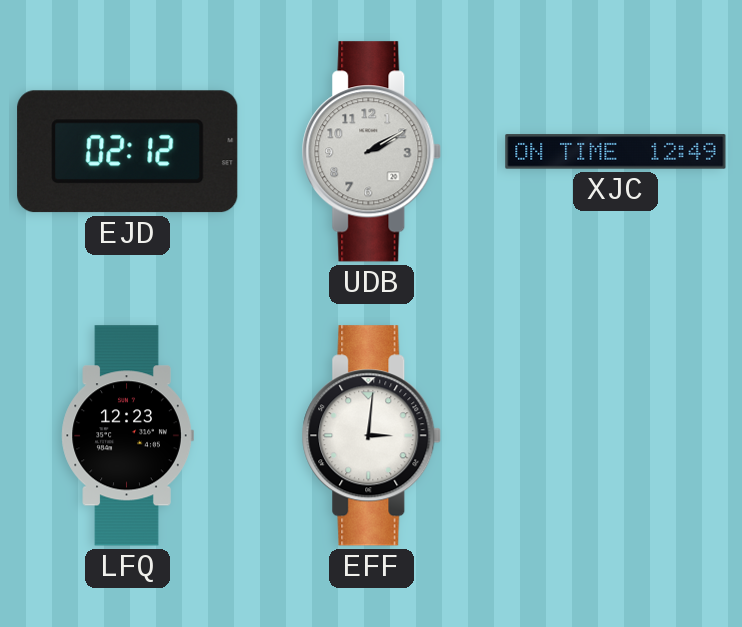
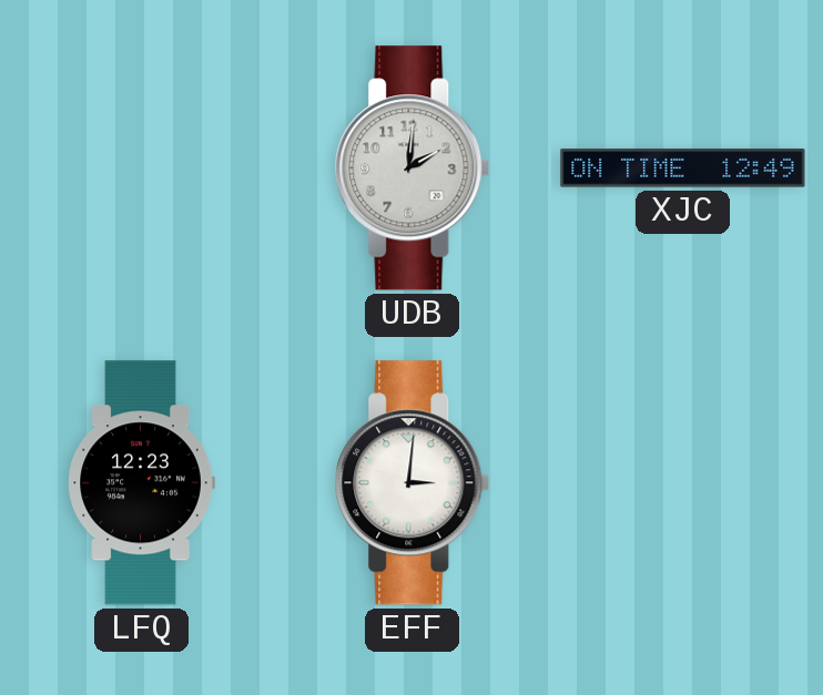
EJD: 02:12 -> none (128, 152)
UDB: 2:10 -> 2:01 (413, 168)
